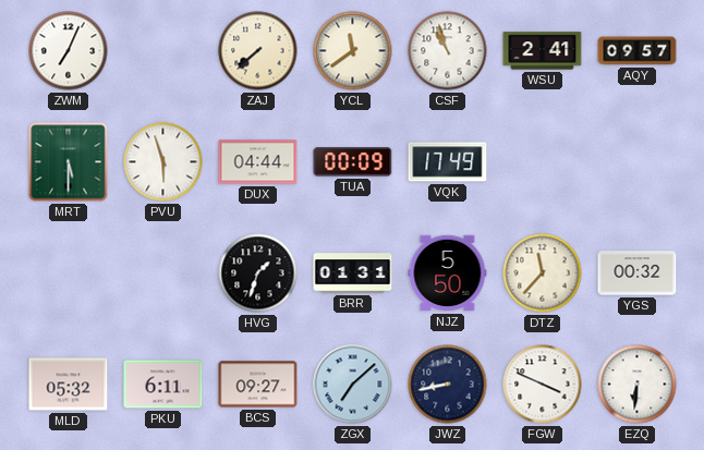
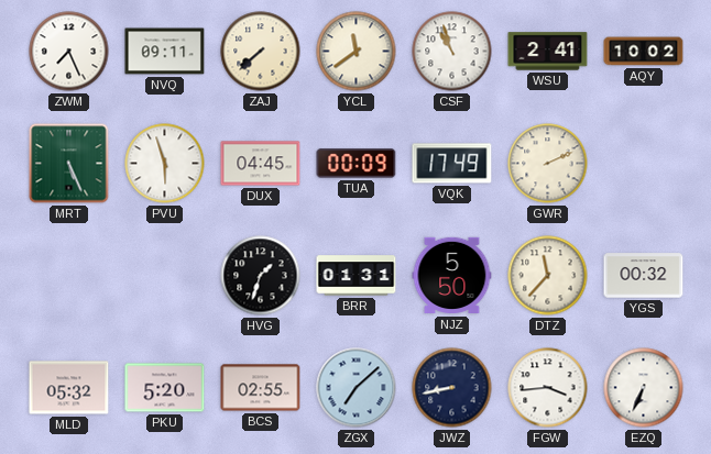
ZWM: 7:04 -> 7:26 (69, 52)
NVQ: none -> 09:11 (165, 52)
AQY: 09:57 -> 10:02 (644, 52)
MRT: 5:30 -> 5:26 (69, 164)
DUX: 04:44 -> 04:45 (261, 164)
GWR: none -> 2:11 (548, 164)
PKU: 6:11 -> 5:20 (165, 388)
BCS: 09:27 -> 02:55 (261, 388)
FGW: 3:49 -> 3:44 (548, 388)
EZQ: 6:31 -> 6:34 (644, 388)
